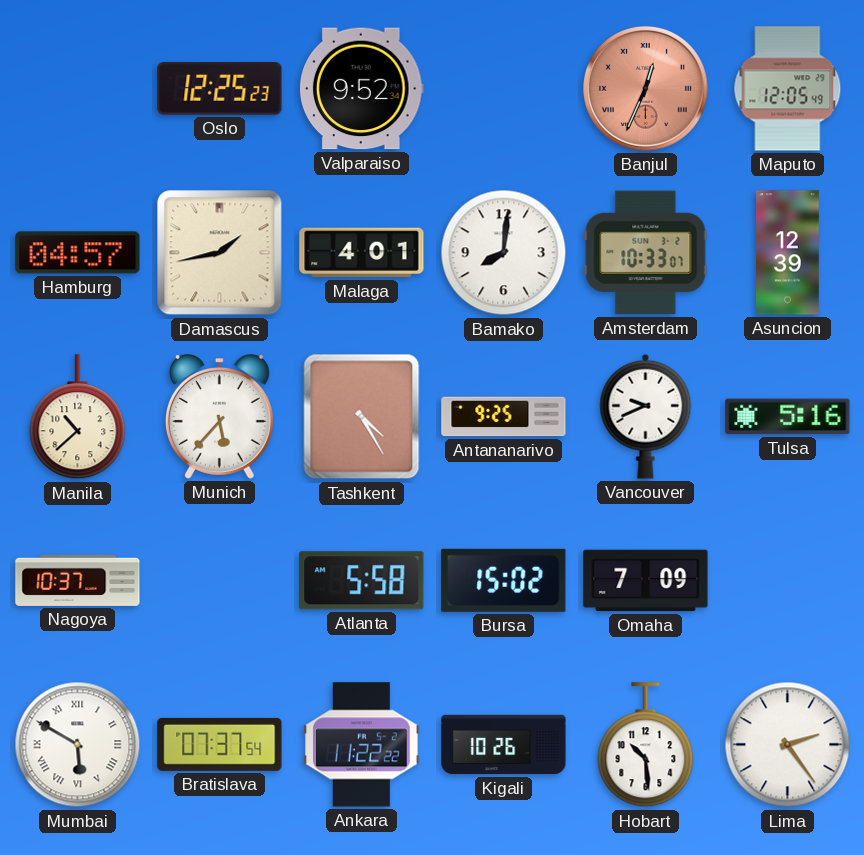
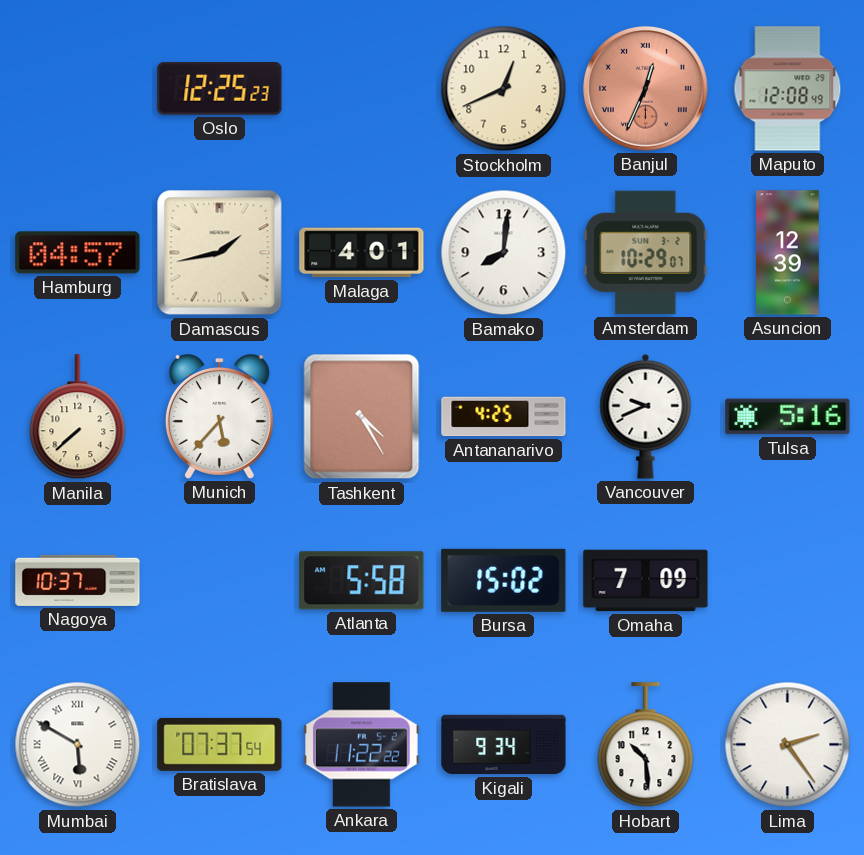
Valparaiso: 9:52 -> none (361, 89)
Stockholm: none -> 12:41 (504, 89)
Maputo: 12:05 -> 12:08 (788, 89)
Amsterdam: 10:33 -> 10:29 (646, 253)
Manila: 10:38 -> 7:38 (78, 417)
Antananarivo: 9:25 -> 4:25 (504, 417)
Kigali: 10:26 -> 9:34 (504, 745)
